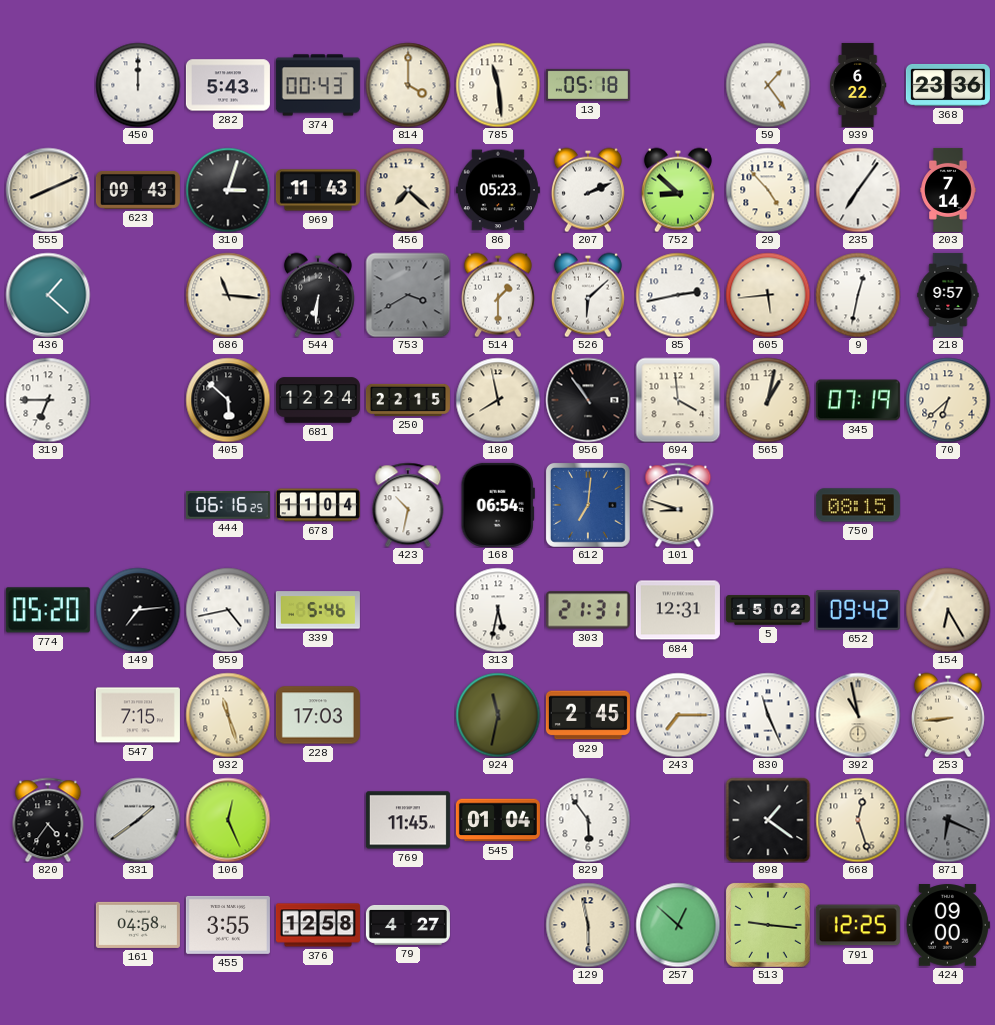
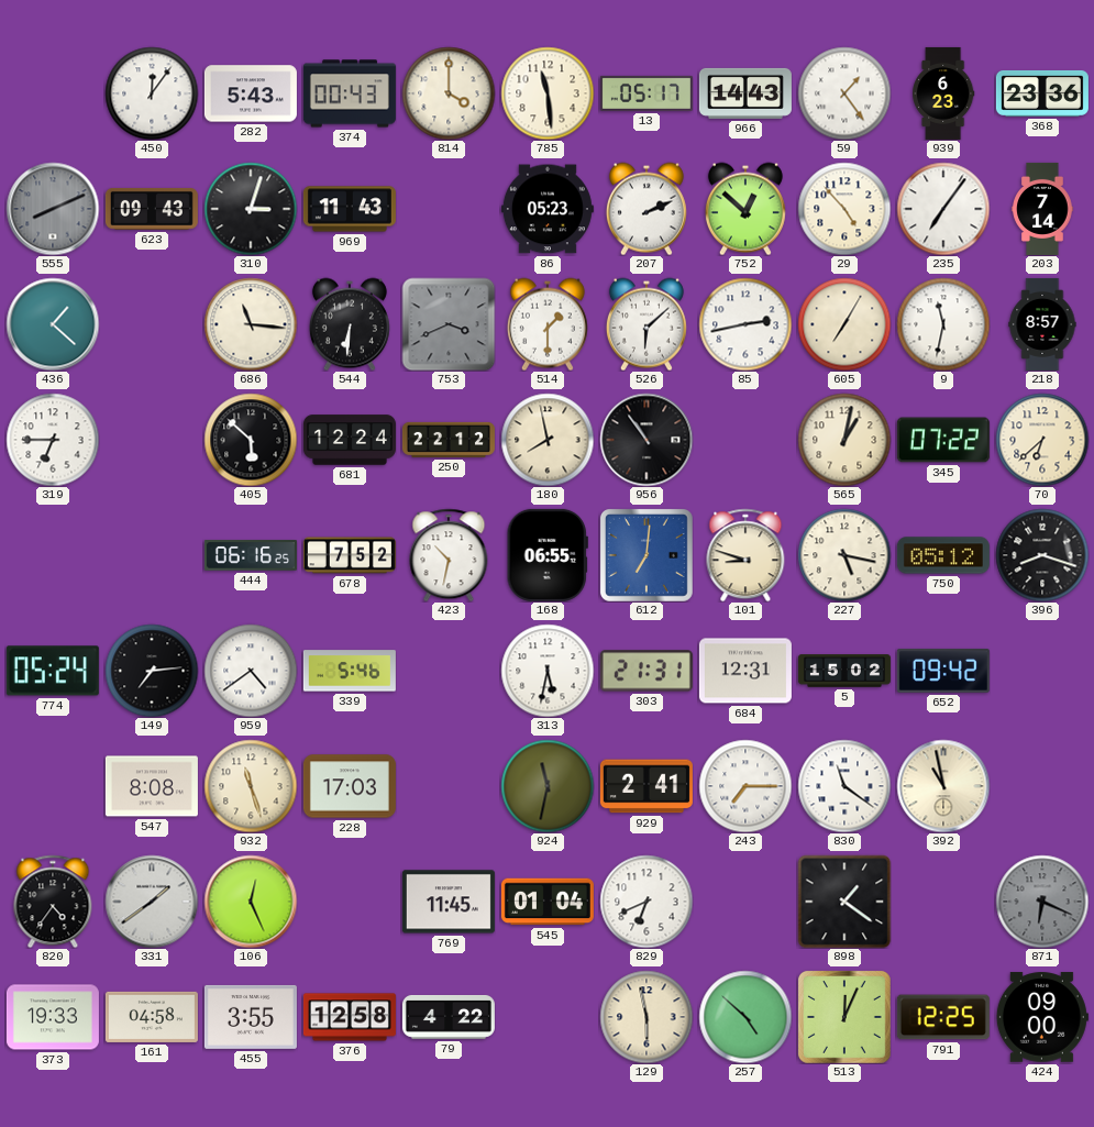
450: 12:00 -> 12:06 (152, 93)
13: 05:18 -> 05:17 (647, 93)
966: none -> 14:43 (745, 93)
939: 6:22 -> 6:23 (944, 93)
555 dial: cream -> grey (53, 209)
456: 7:22 -> none (408, 190)
752: 8:52 -> 12:52 (745, 209)
753: 3:40 -> 3:41 (449, 324)
605: 5:44 -> 7:05 (844, 324)
9: 12:32 -> 11:32 (943, 324)
218: 9:57 -> 8:57 (1042, 324)
250: 22:15 -> 22:12 (449, 440)
694: 3:59 -> none (678, 400)
345: 07:19 -> 07:22 (943, 440)
678: 11:04 -> 7:52 (350, 555)
168: 06:54 -> 06:55 (548, 555)
227: none -> 5:17 (844, 555)
750: 08:15 -> 05:12 (943, 555)
396: none -> 8:18 (1042, 555)
774: 05:20 -> 05:24 (53, 671)
959: 4:43 -> 4:39 (251, 671)
154: 6:25 -> none (948, 610)
547: 7:15 -> 8:08 (152, 786)
929: 2:45 -> 2:41 (647, 786)
830: 11:26 -> 11:21 (844, 786)
253: 8:44 -> none (948, 715)
829: 5:54 -> 6:41 (647, 902)
668: 12:27 -> none (858, 820)
373: none -> 19:33 (53, 1017)
79: 4:27 -> 4:22 (449, 1017)
257: 12:52 -> 4:52 (745, 1017)
513: 9:16 -> 12:04 (844, 1017)
